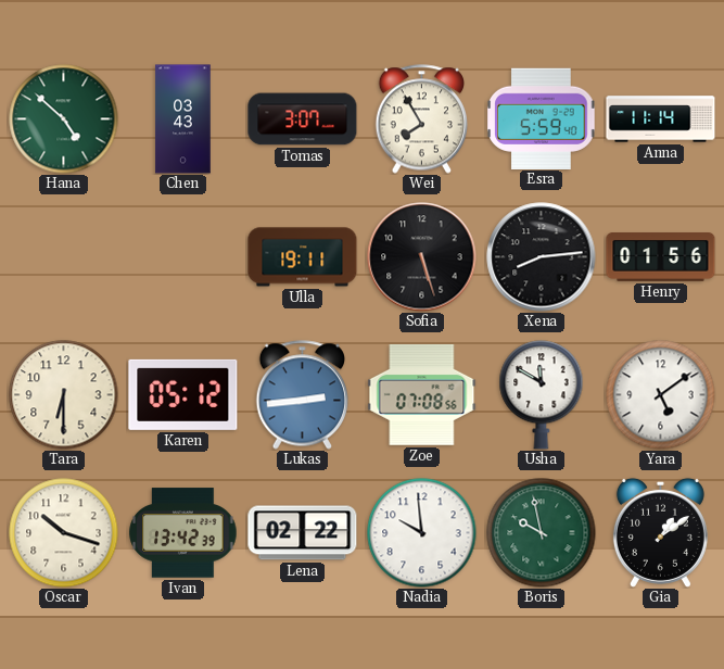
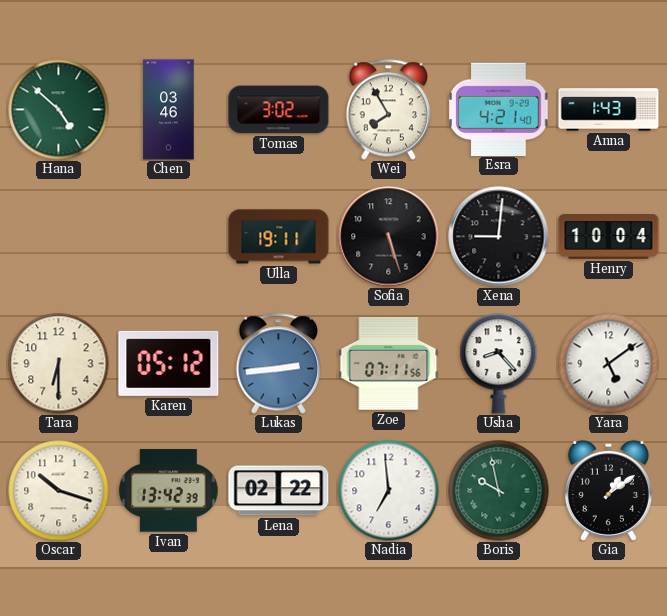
Chen: 03:43 -> 03:46 (169, 110)
Tomas: 3:07 -> 3:02 (279, 110)
Esra: 5:59 -> 4:21 (499, 109)
Anna: 11:14 -> 1:43 (609, 110)
Xena: 8:14 -> 9:01 (499, 237)
Henry: 01:56 -> 10:04 (609, 237)
Zoe: 07:08 -> 07:11 (389, 363)
Usha: 11:50 -> 8:23 (499, 364)
Nadia: 9:59 -> 6:59 (389, 491)
